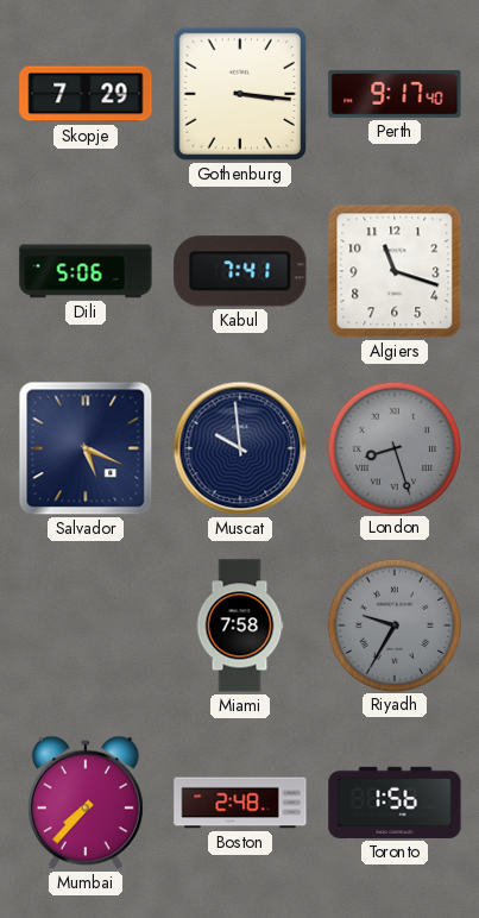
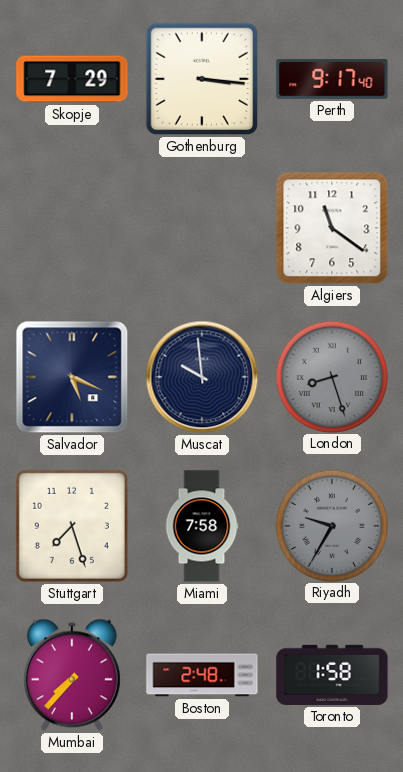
Dili: 5:06 -> none (86, 271)
Kabul: 7:41 -> none (240, 271)
Algiers: 11:18 -> 11:21 (332, 228)
Stuttgart: none -> 7:27 (72, 526)
Toronto: 1:56 -> 1:58 (332, 675)
